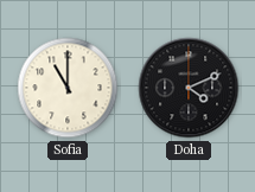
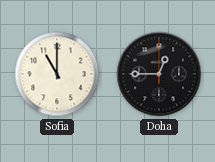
Doha: 4:11 -> 12:45 (159, 74)
